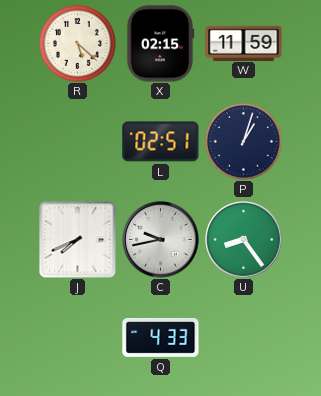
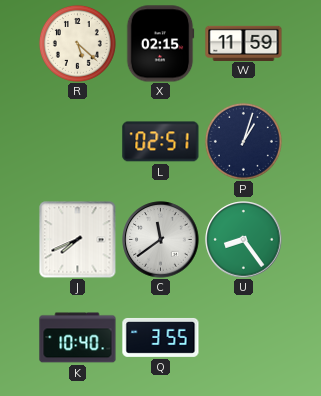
C: 9:43 -> 11:39 (161, 240)
K: none -> 10:40 (78, 338)
Q: 4:33 -> 3:55 (161, 337)
